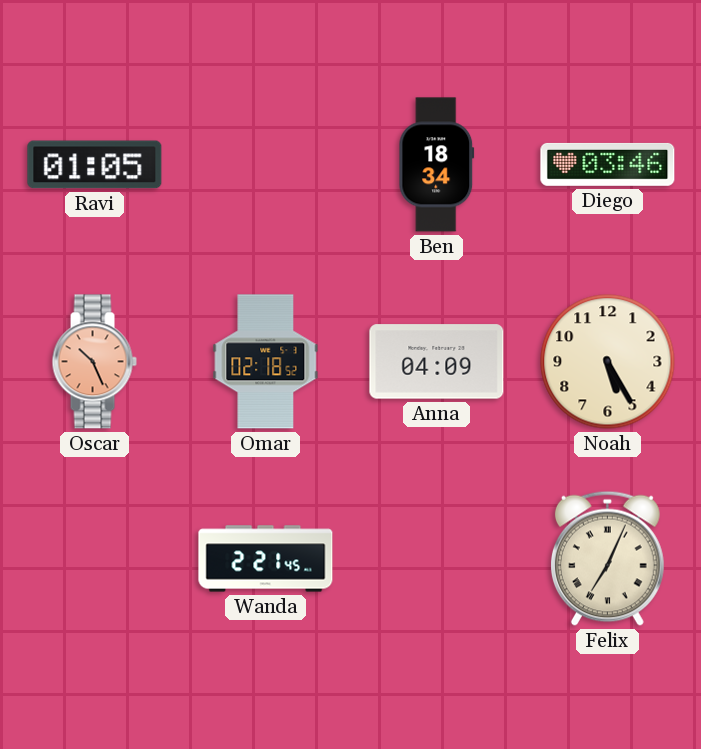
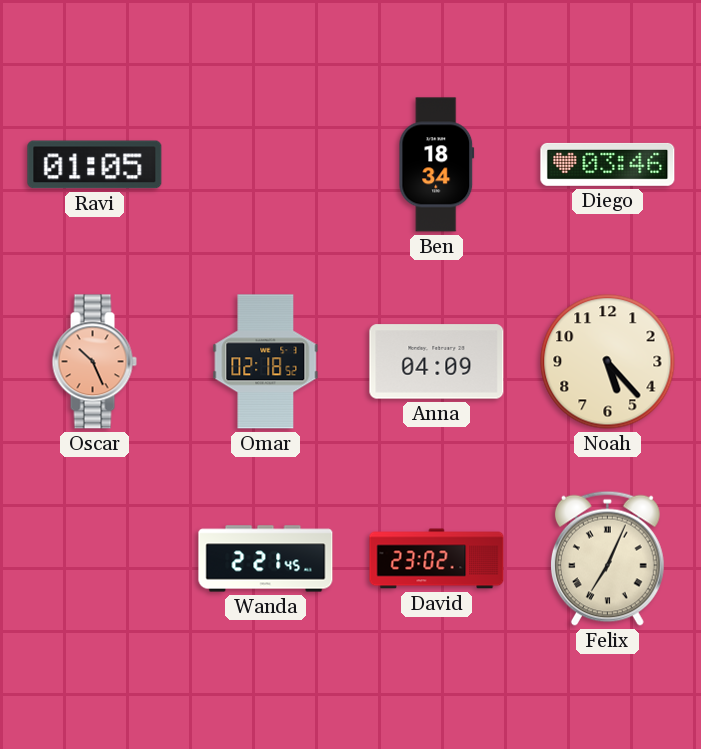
Noah: 5:25 -> 5:23 (608, 362)
David: none -> 23:02 (437, 559)
